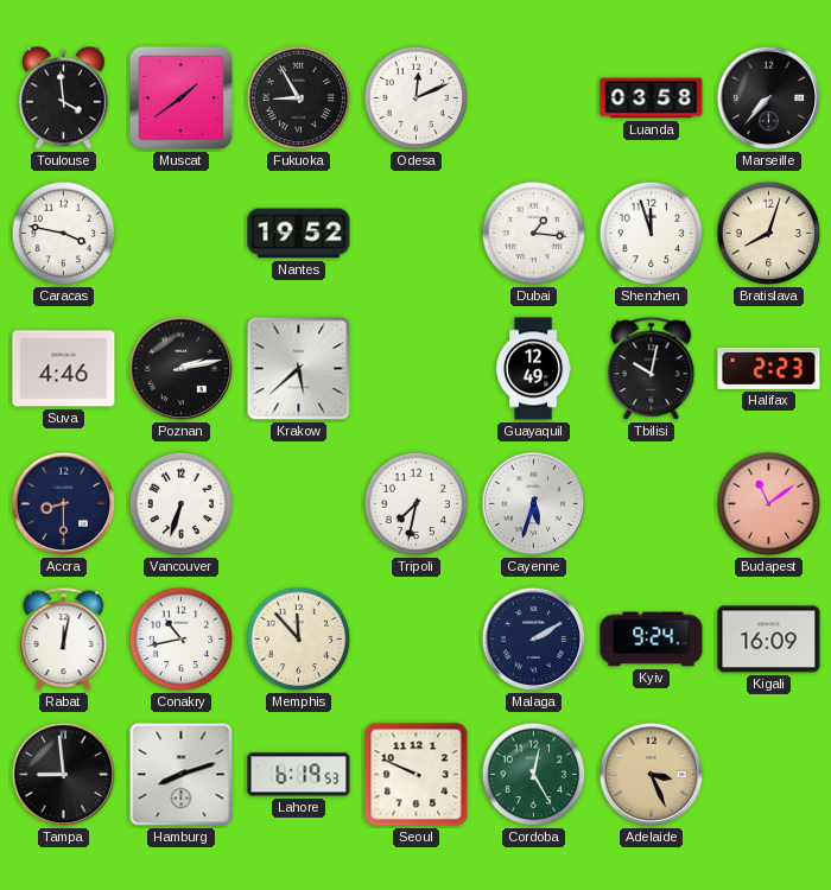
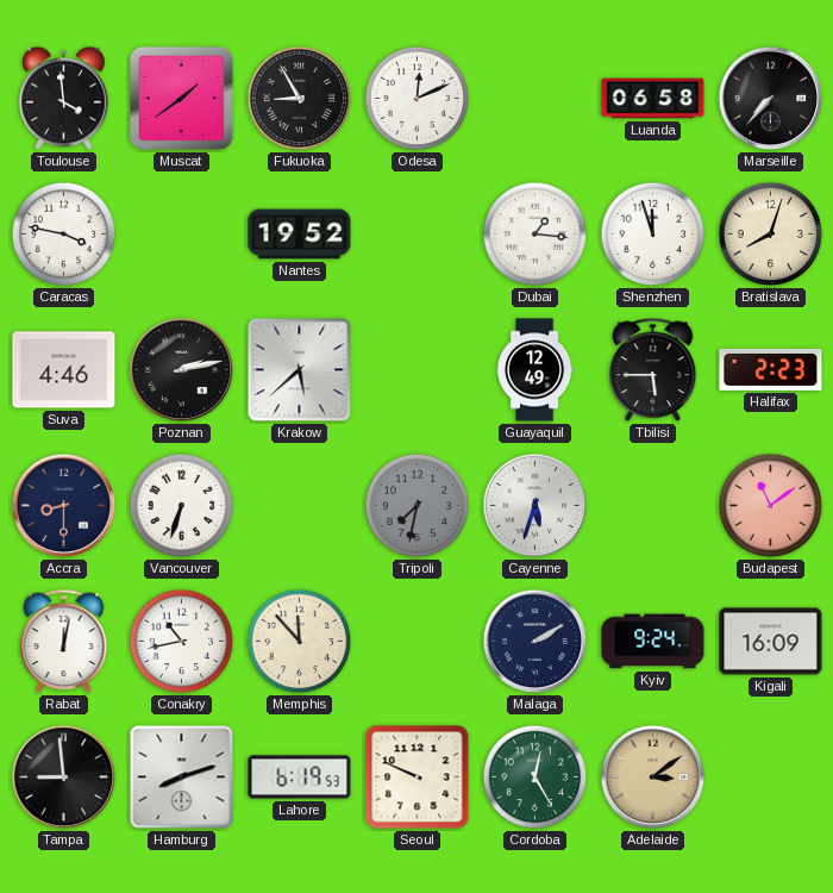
Luanda: 03:58 -> 06:58 (653, 99)
Tbilisi: 10:02 -> 5:45 (653, 370)
Tripoli dial: white -> grey (418, 506)
Adelaide: 3:26 -> 3:09 (653, 778)
